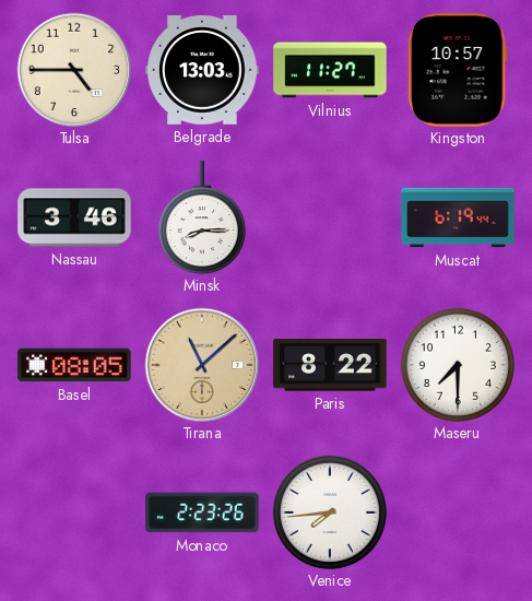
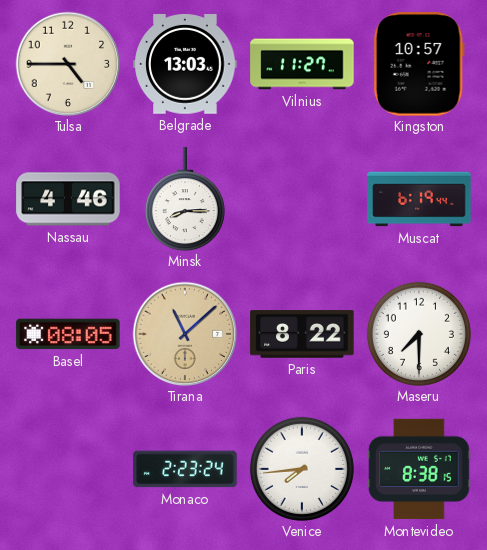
Nassau: 3:46 -> 4:46 (68, 199)
Monaco: 2:23:26 -> 2:23:24 (185, 469)
Montevideo: none -> 8:38 (419, 469)
